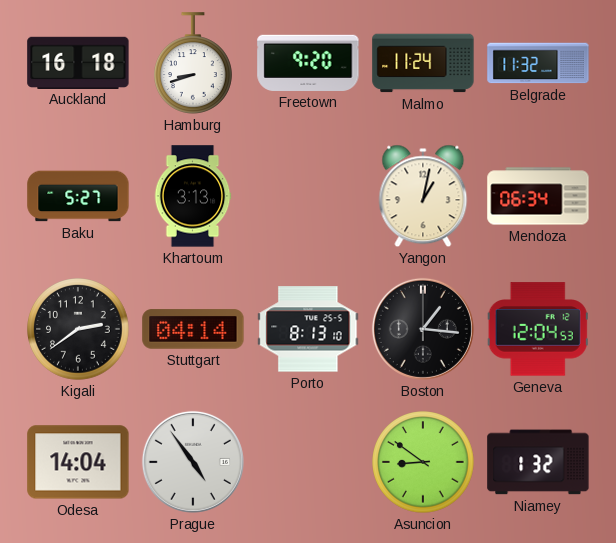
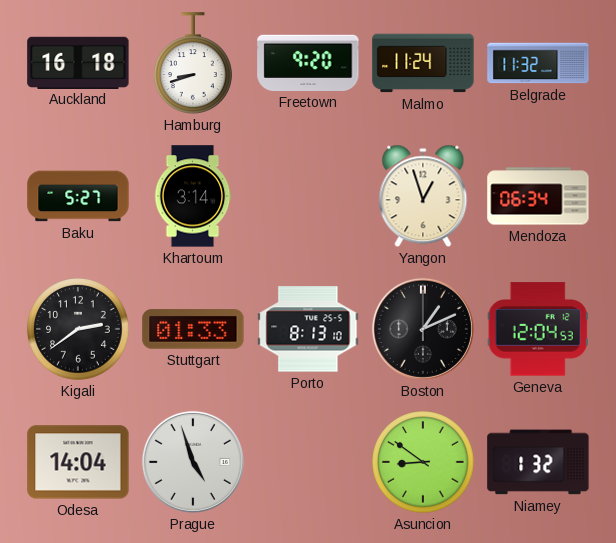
Khartoum: 3:13 -> 3:14 (193, 196)
Yangon: 1:02 -> 12:57 (423, 196)
Stuttgart: 04:14 -> 01:33 (193, 329)
Boston: 1:16 -> 1:11 (423, 329)
Prague: 4:54 -> 4:57 (193, 462)
